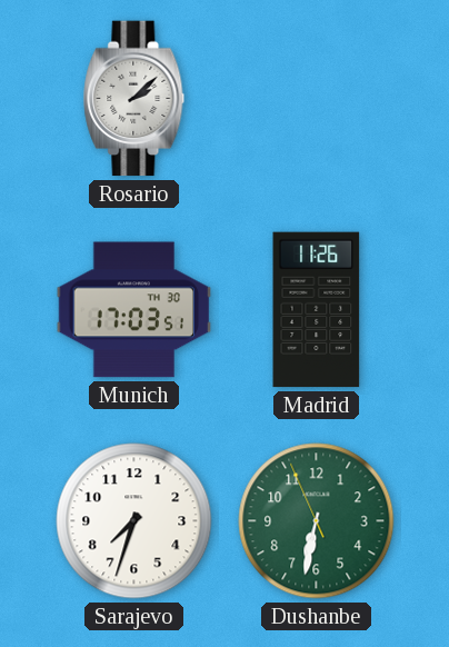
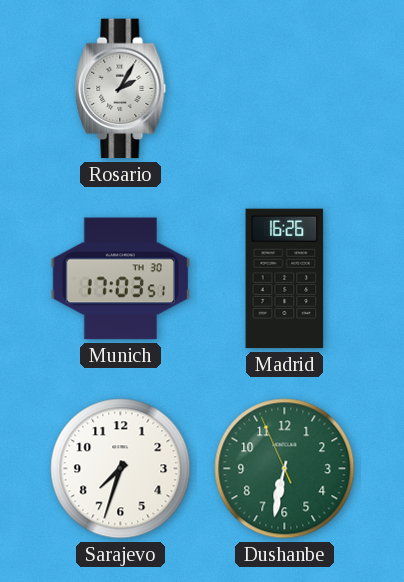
Rosario: 2:08 -> 2:05 (121, 89)
Madrid: 11:26 -> 16:26 (285, 279)
